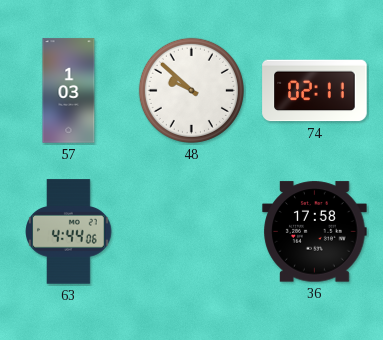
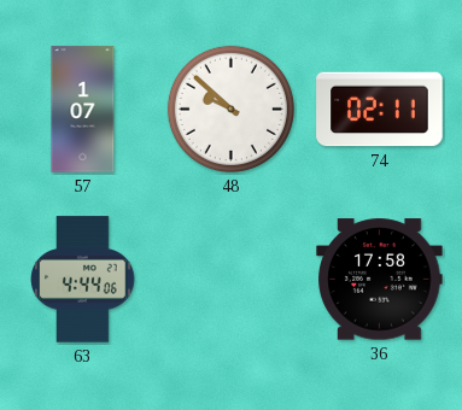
57: 1:03 -> 1:07 (83, 110)
